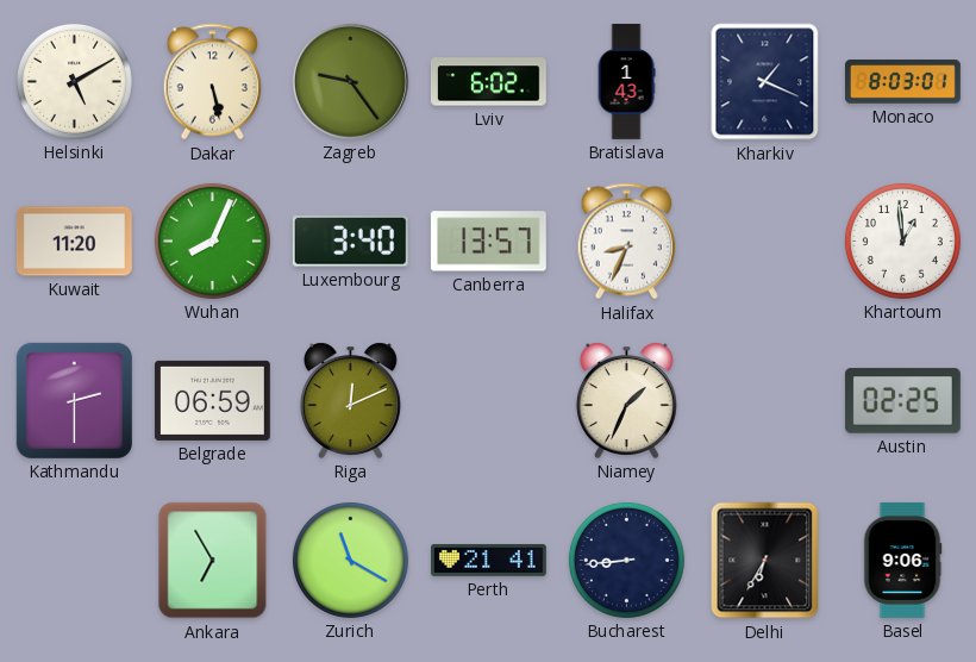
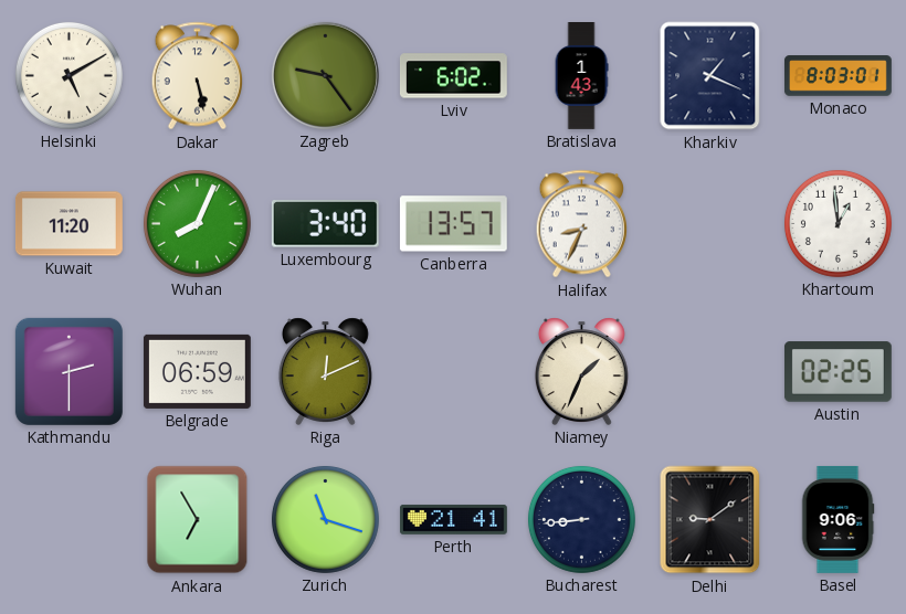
Zurich: 11:20 -> 11:18 (325, 519)
Delhi: 6:35 -> 9:09 (710, 520)
